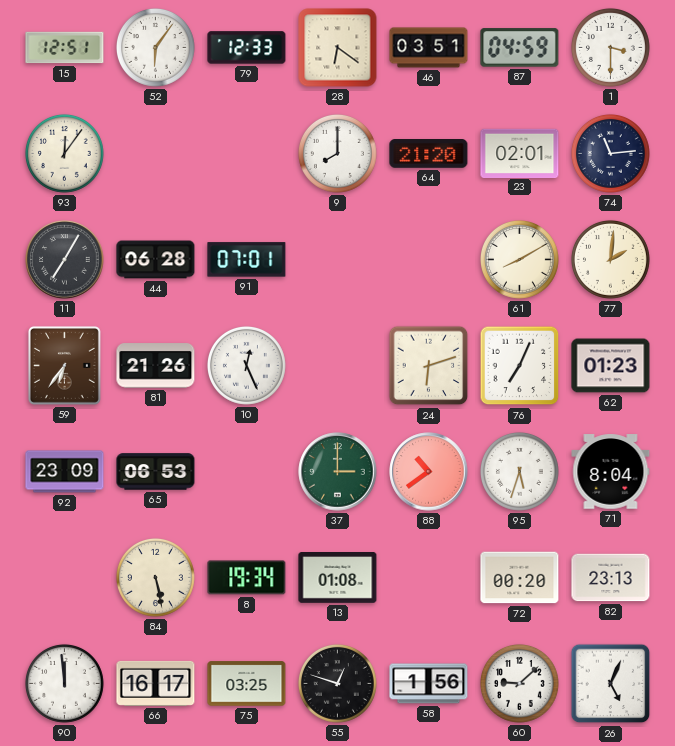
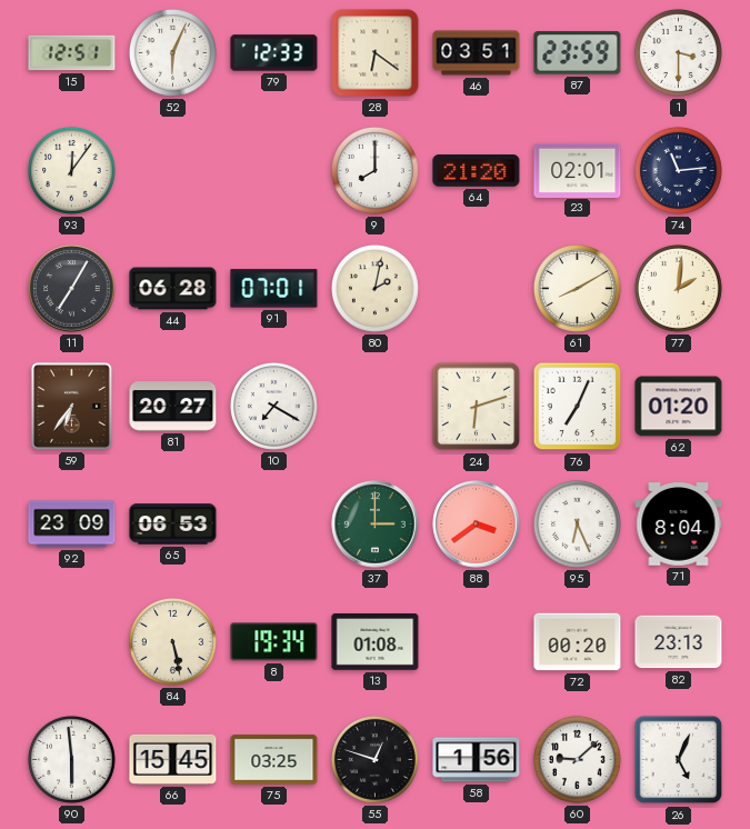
52: 6:06 -> 6:04 (172, 52)
87: 04:59 -> 23:59 (578, 53)
80: none -> 2:02 (374, 288)
81: 21:26 -> 20:27 (173, 407)
10: 12:26 -> 7:20 (273, 406)
62: 01:23 -> 01:20 (679, 407)
88: 10:39 -> 3:39 (477, 525)
95: 5:33 -> 6:26 (577, 523)
90: 11:59 -> 5:59 (71, 759)
66: 16:17 -> 15:45 (173, 759)
